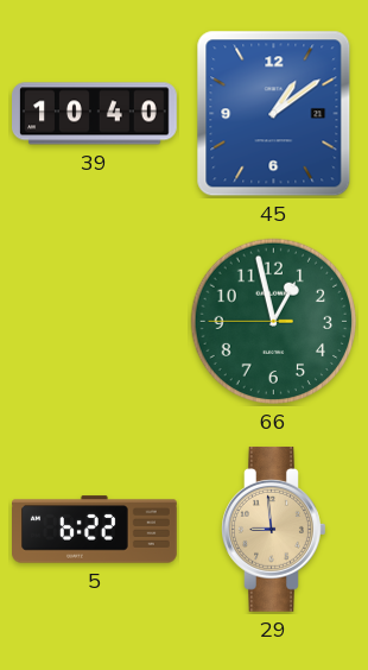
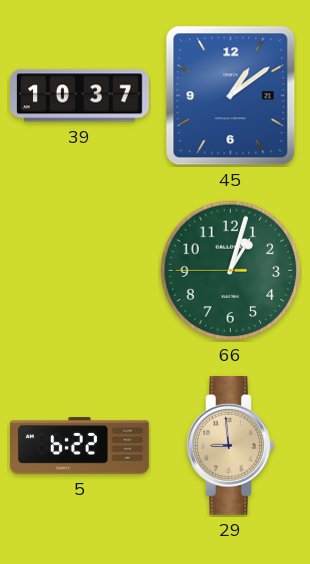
39: 10:40 -> 10:37 (80, 96)
66: 12:57 -> 1:02 (231, 271)
